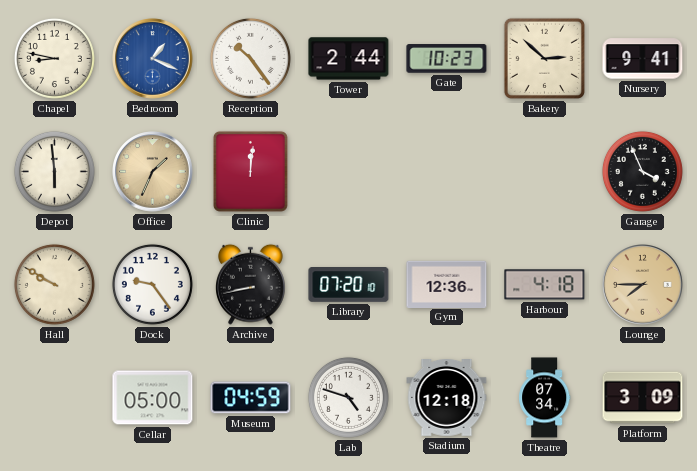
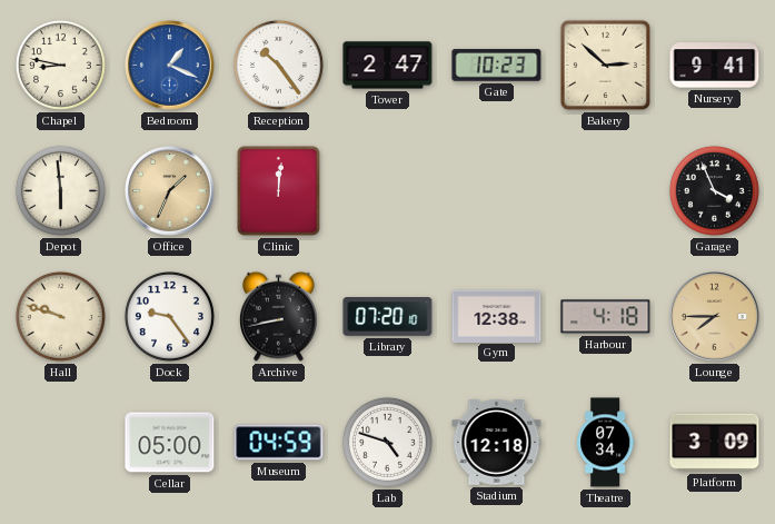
Tower: 2:44 -> 2:47 (388, 66)
Hall: 9:50 -> 9:48 (60, 316)
Gym: 12:36 -> 12:38 (497, 316)
